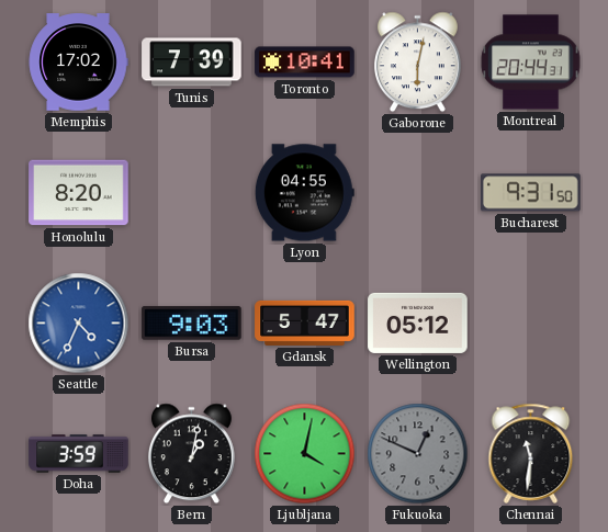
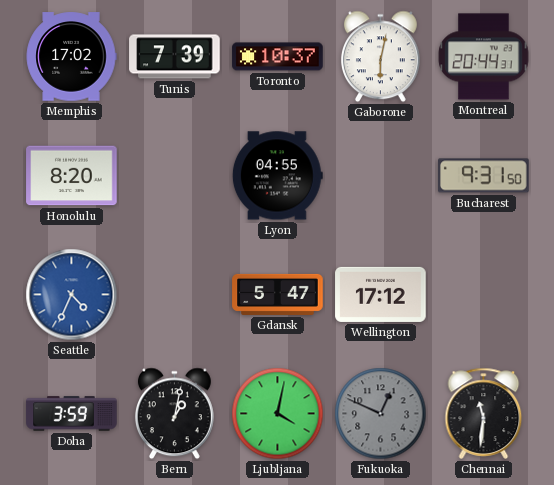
Toronto: 10:41 -> 10:37 (278, 57)
Bursa: 9:03 -> none (192, 324)
Wellington: 05:12 -> 17:12 (381, 294)
